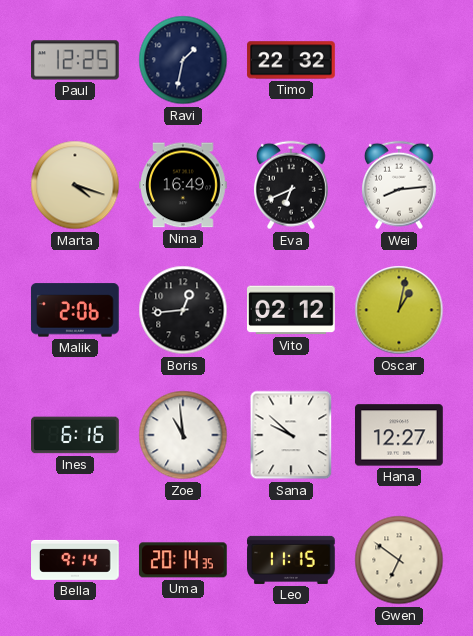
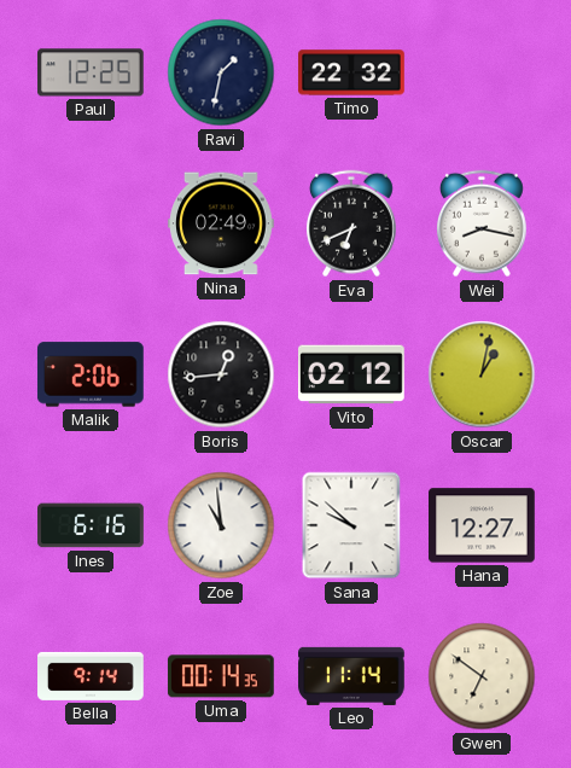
Marta: 4:18 -> none (75, 185)
Nina: 16:49 -> 02:49 (222, 223)
Wei: 8:14 -> 8:17 (482, 223)
Uma: 20:14 -> 00:14 (221, 676)
Leo: 11:15 -> 11:14 (351, 676)
